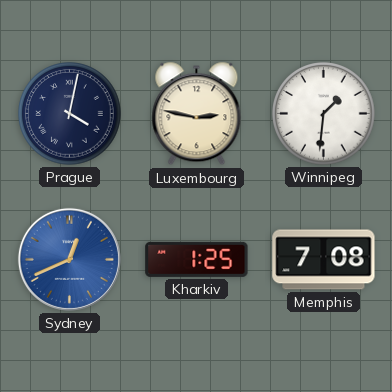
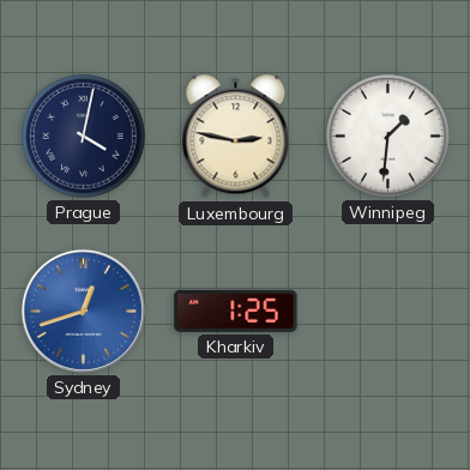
Sydney: 12:41 -> 12:42 (83, 311)
Memphis: 7:08 -> none (324, 260)
